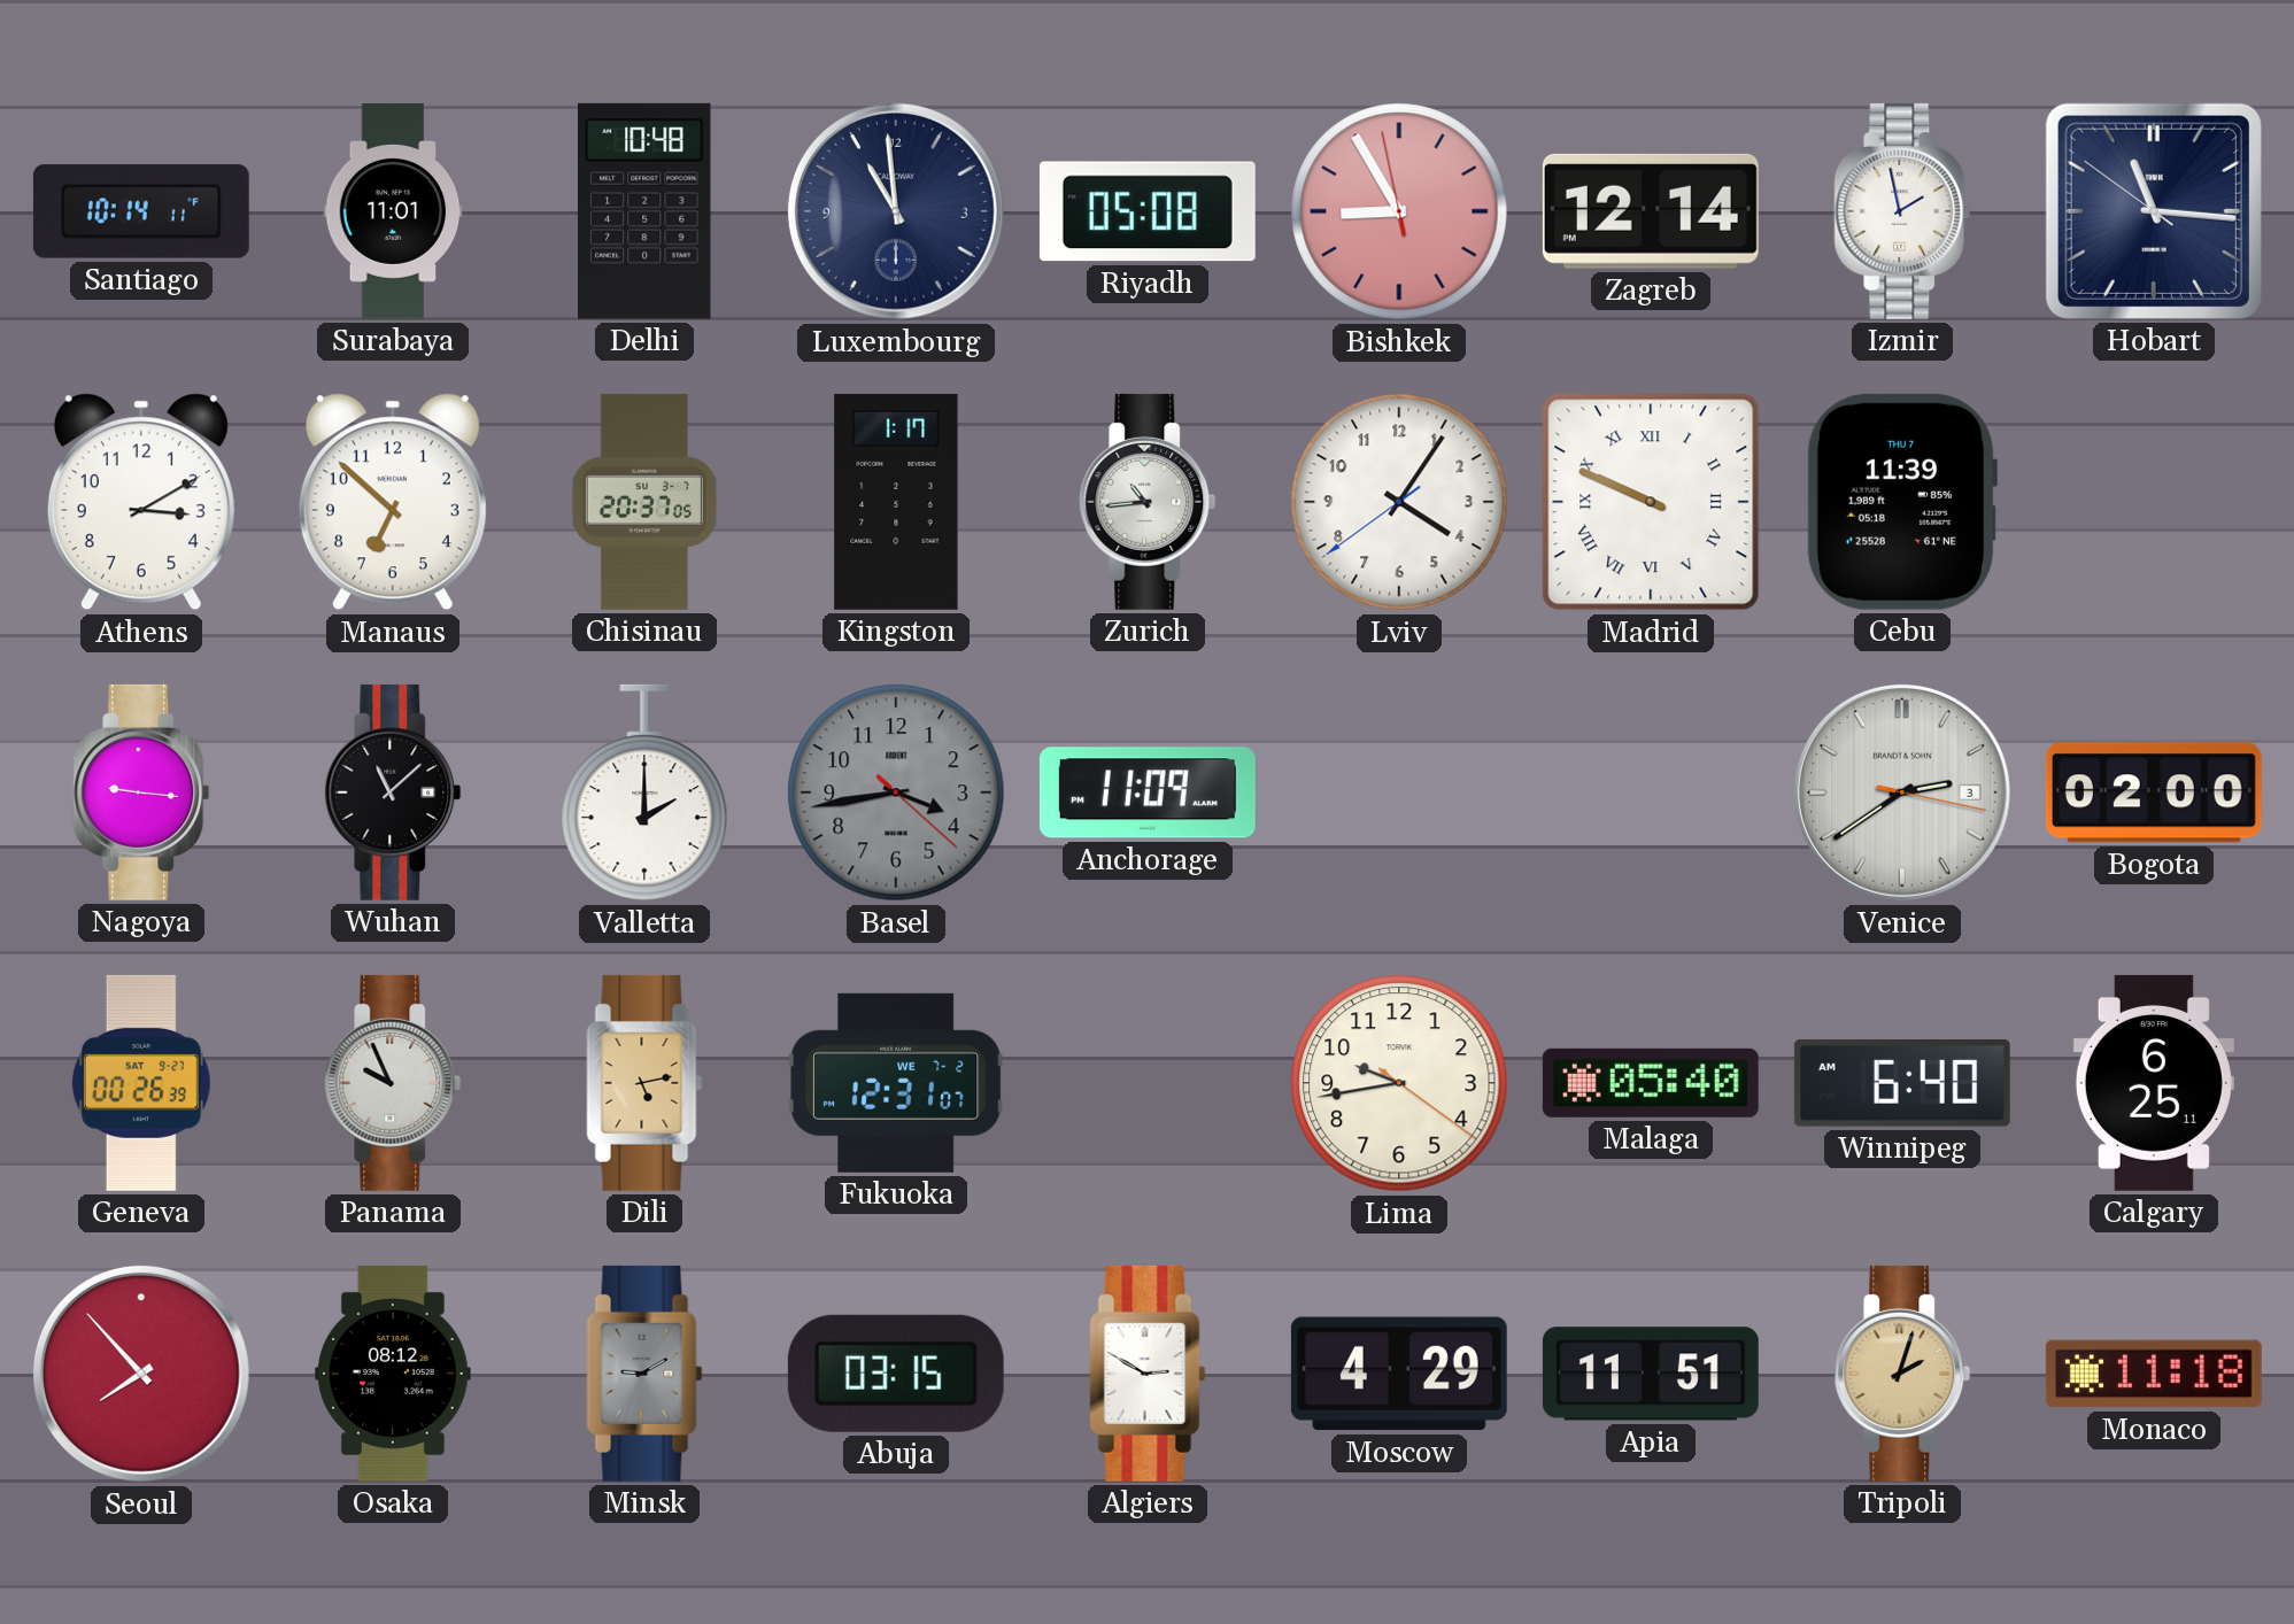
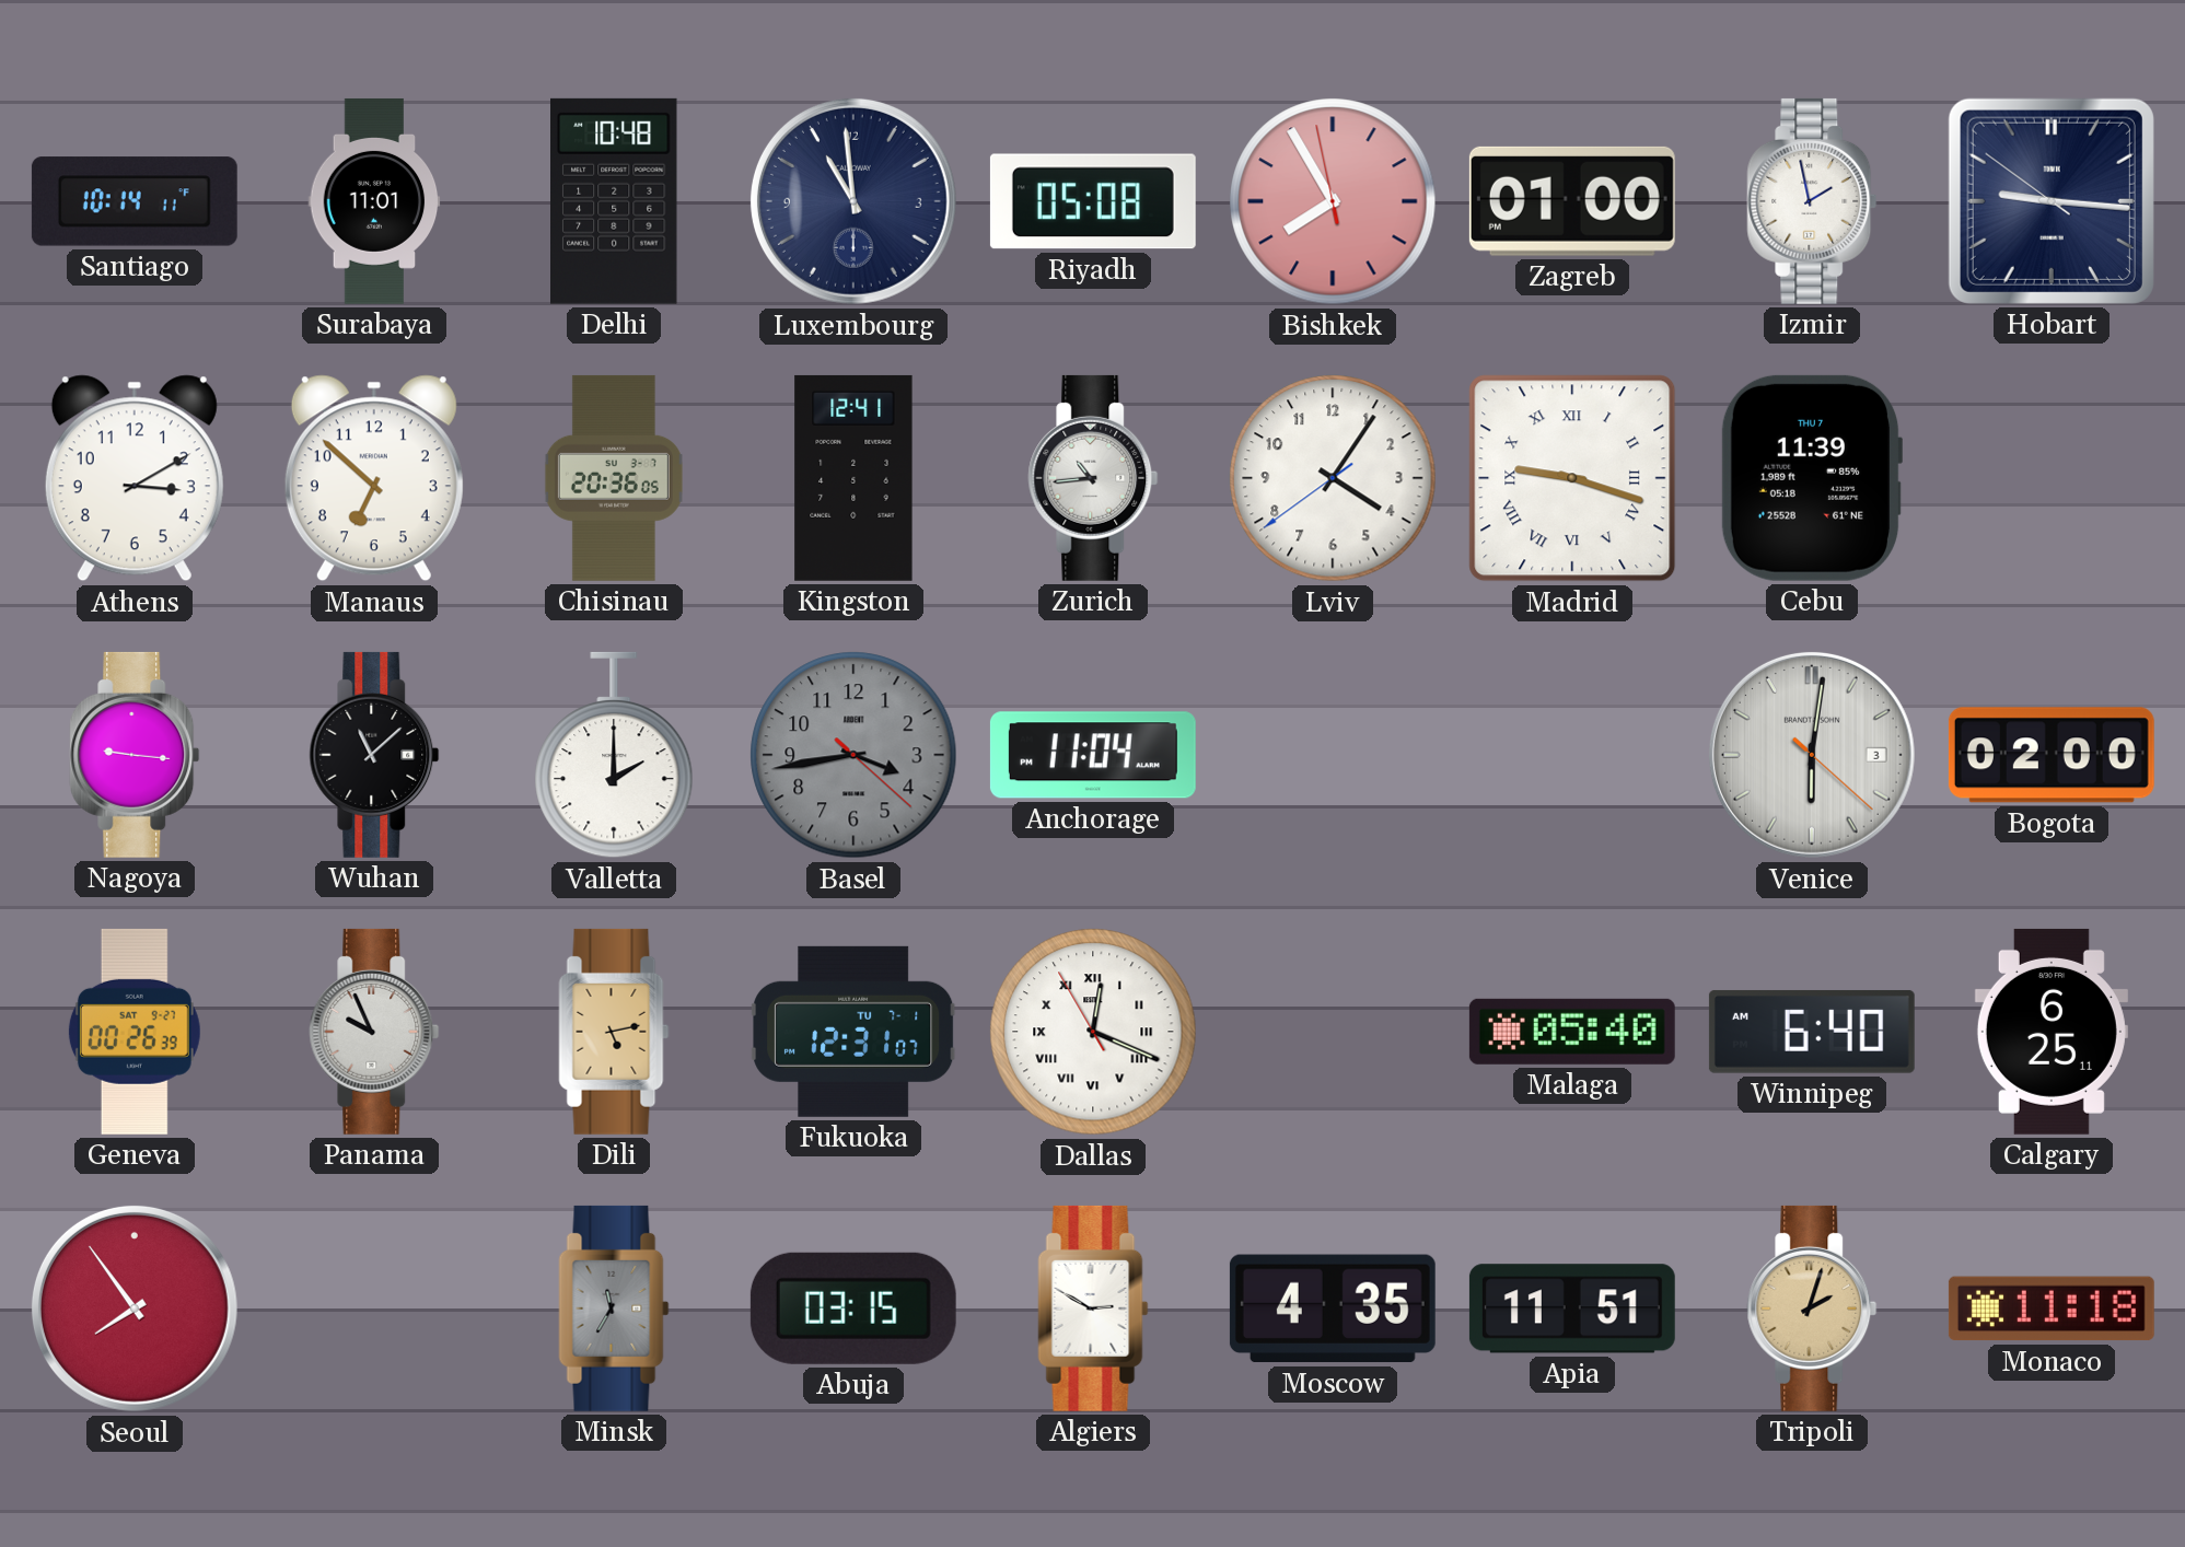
Bishkek: 8:54 -> 7:54 (1333, 201)
Zagreb: 12:14 -> 01:00 (1572, 201)
Hobart: 11:15 -> 9:15 (2052, 201)
Chisinau: 20:37 -> 20:36 (614, 478)
Kingston: 1:17 -> 12:41 (853, 478)
Madrid: 9:49 -> 9:18 (1572, 478)
Anchorage: 11:09 -> 11:04 (1093, 755)
Venice: 2:39 -> 6:01 (1812, 755)
Fukuoka date: WE 7-2 -> TU 7-1 (853, 1032)
Dallas: none -> 12:18 (1093, 1032)
Lima: 9:43 -> none (1399, 1083)
Seoul: 7:53 -> 7:54 (135, 1308)
Osaka: 08:12 -> none (394, 1374)
Minsk: 9:10 -> 11:35 (614, 1308)
Moscow: 4:29 -> 4:35 (1333, 1308)
